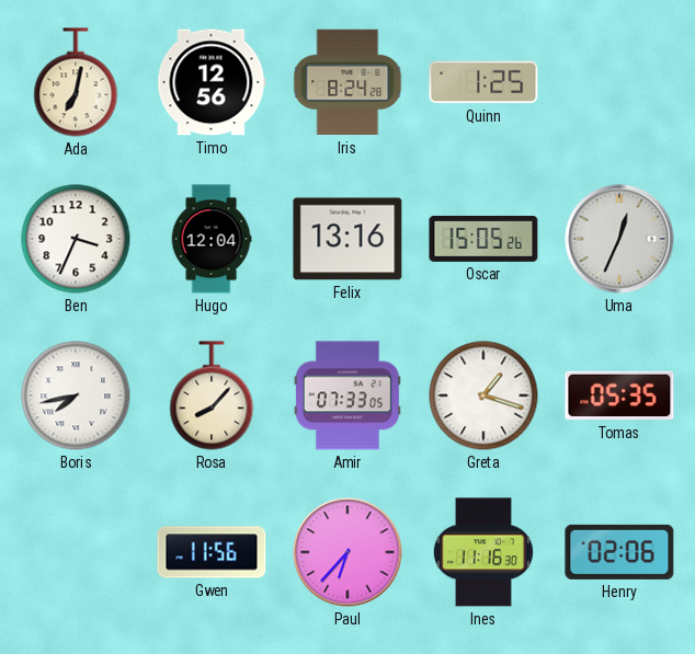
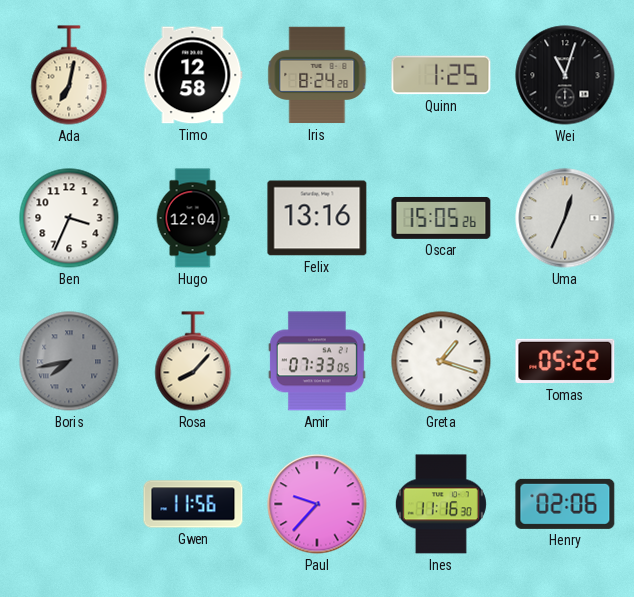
Timo: 12:56 -> 12:58 (193, 75)
Wei: none -> 11:03 (565, 75)
Boris dial: white -> grey (69, 361)
Tomas: 05:35 -> 05:22 (565, 361)
Paul: 6:37 -> 9:37 (317, 504)
